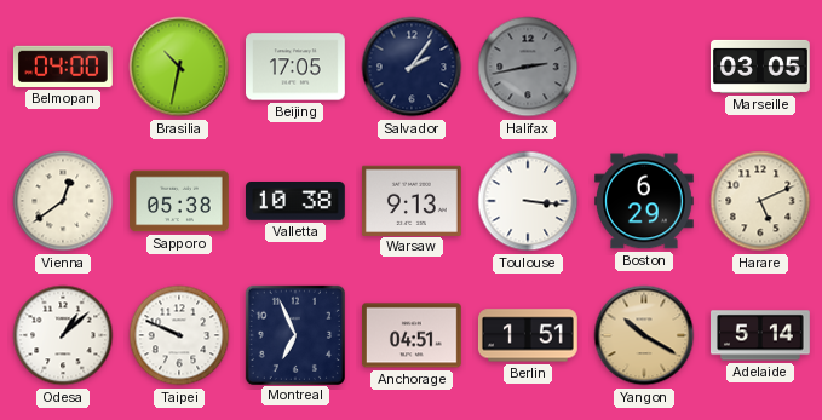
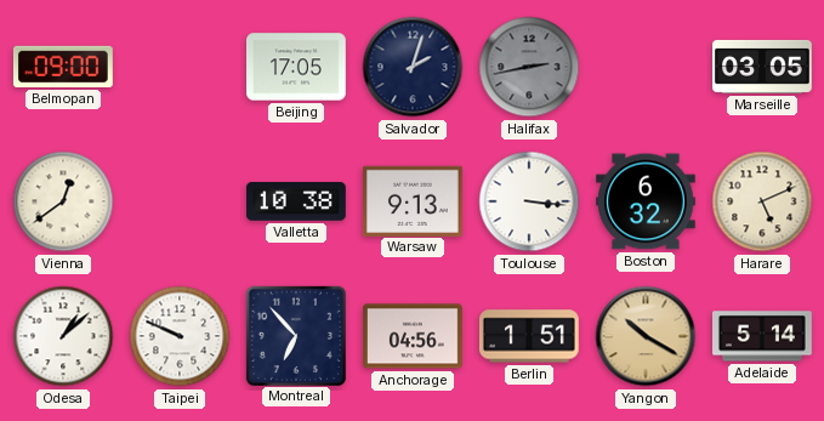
Belmopan: 04:00 -> 09:00 (63, 67)
Brasilia: 10:32 -> none (179, 67)
Salvador: 2:06 -> 2:03 (413, 67)
Sapporo: 05:38 -> none (180, 201)
Boston: 6:29 -> 6:32 (647, 201)
Montreal: 6:56 -> 6:53 (295, 335)
Anchorage: 04:51 -> 04:56 (414, 336)
